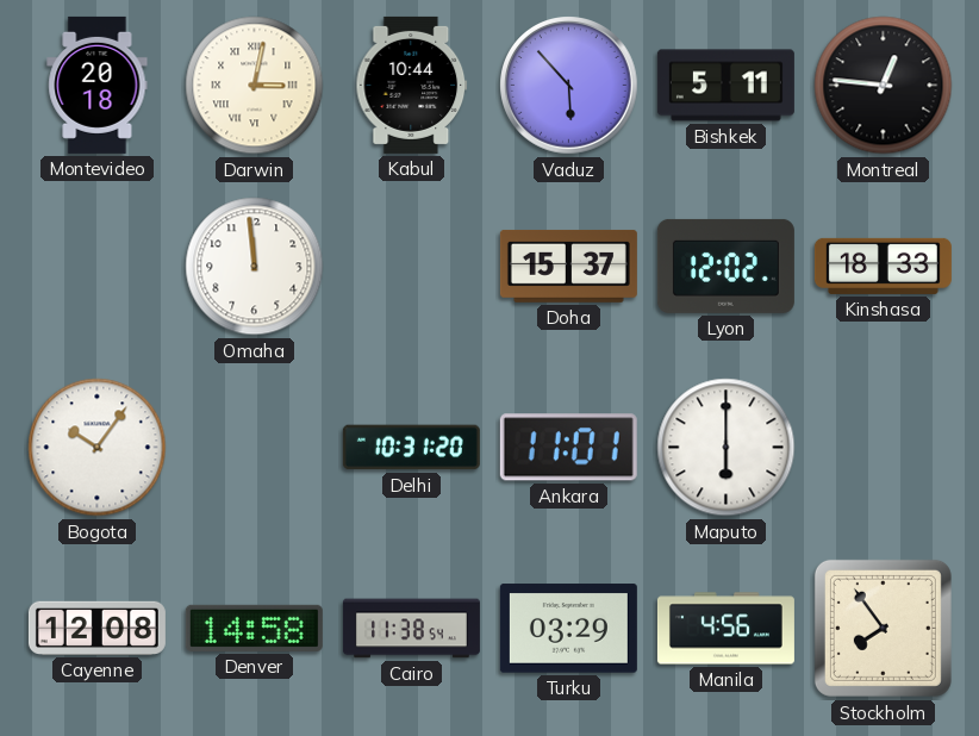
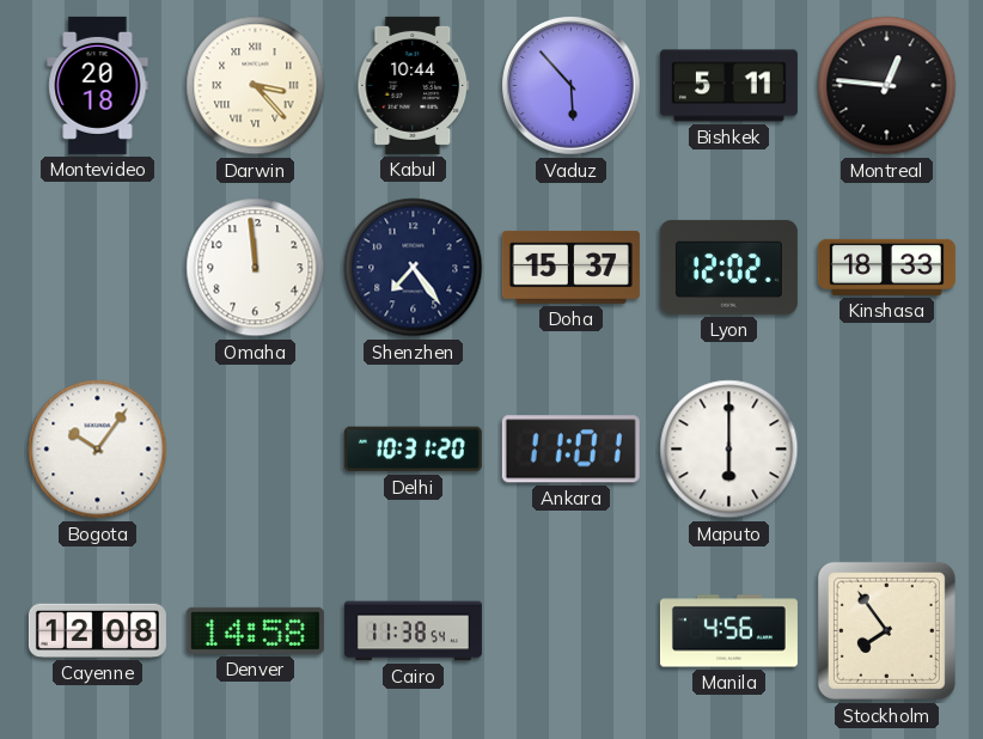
Darwin: 3:02 -> 3:23 (256, 86)
Shenzhen: none -> 7:24 (414, 268)
Turku: 03:29 -> none (568, 629)
